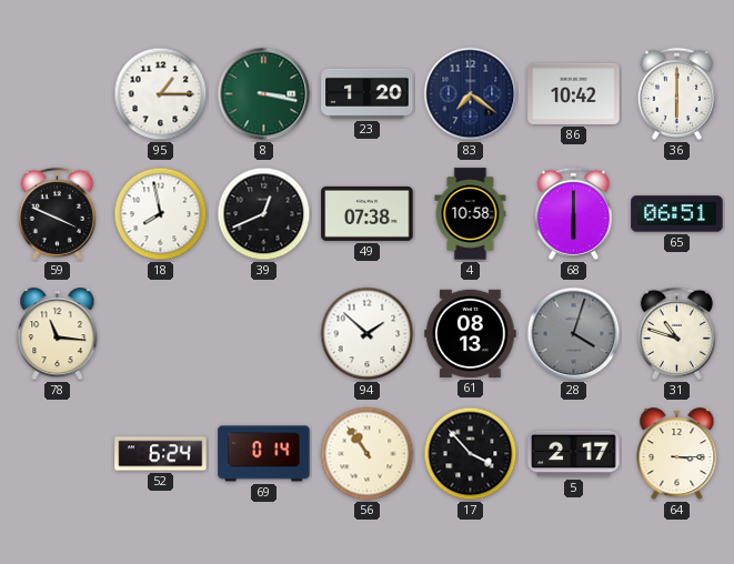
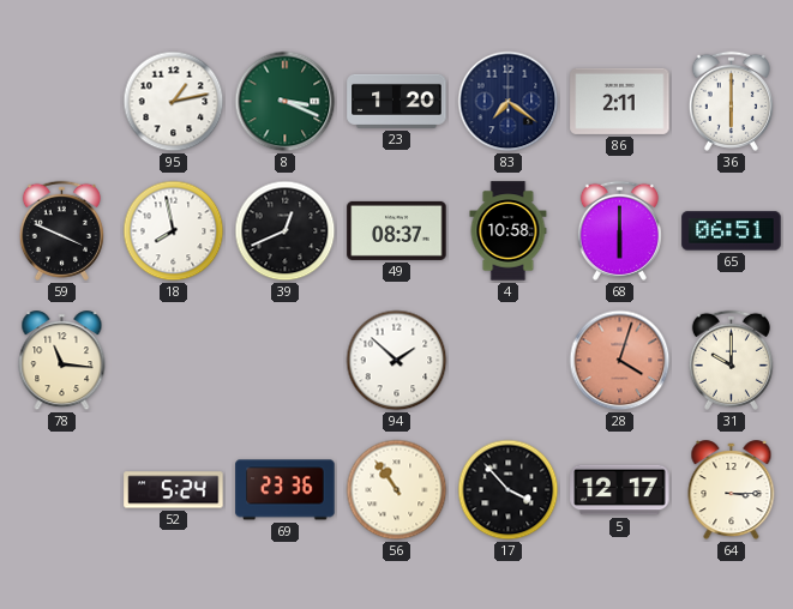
95: 1:15 -> 1:13 (174, 102)
8: 3:17 -> 3:19 (286, 102)
86: 10:42 -> 2:11 (620, 101)
49: 07:38 -> 08:37 (397, 230)
61: 08:13 -> none (471, 333)
28 dial: grey -> salmon (620, 361)
31: 10:48 -> 10:00 (731, 360)
52: 6:24 -> 5:24 (174, 490)
69: 0:14 -> 23:36 (286, 490)
5: 2:17 -> 12:17 (620, 490)
